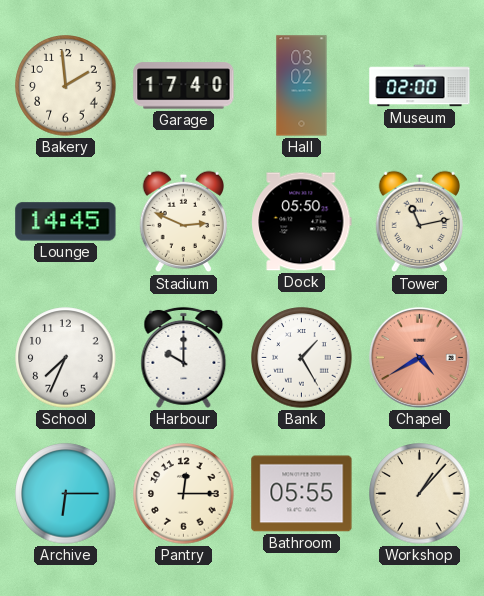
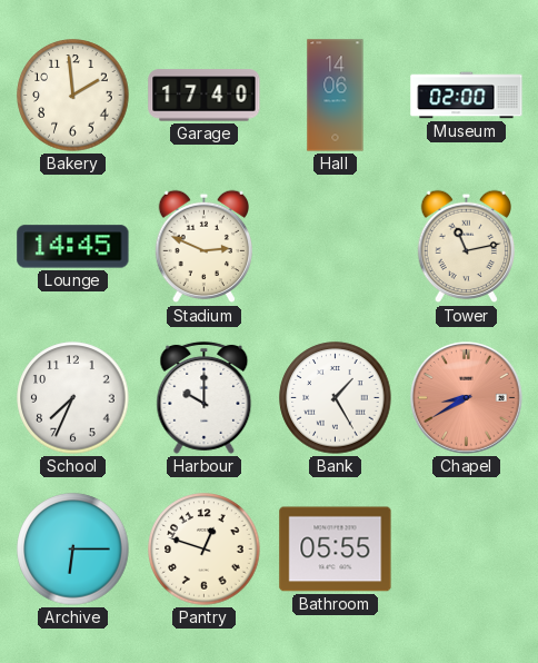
Hall: 03:02 -> 14:06 (336, 96)
Dock: 05:50 -> none (302, 222)
Chapel: 4:40 -> 8:40 (466, 397)
Pantry: 12:15 -> 12:48 (205, 550)
Workshop: 1:07 -> none (420, 494)
